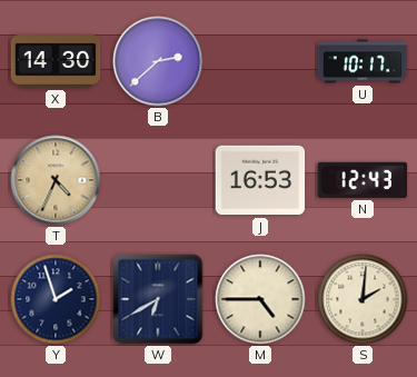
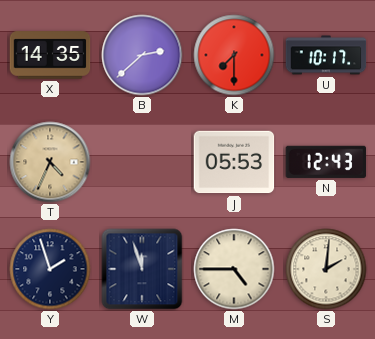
X: 14:30 -> 14:35 (50, 55)
K: none -> 7:30 (234, 55)
J: 16:53 -> 05:53 (234, 162)
W: 6:40 -> 11:57 (142, 269)
